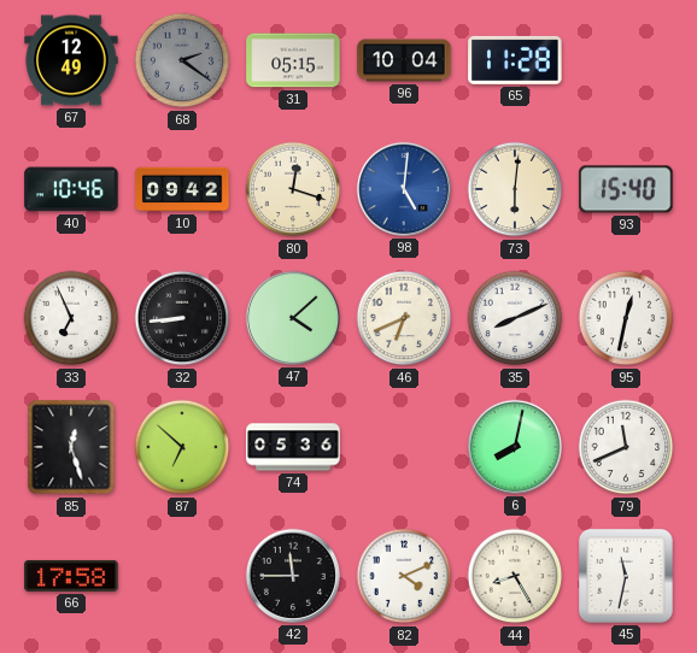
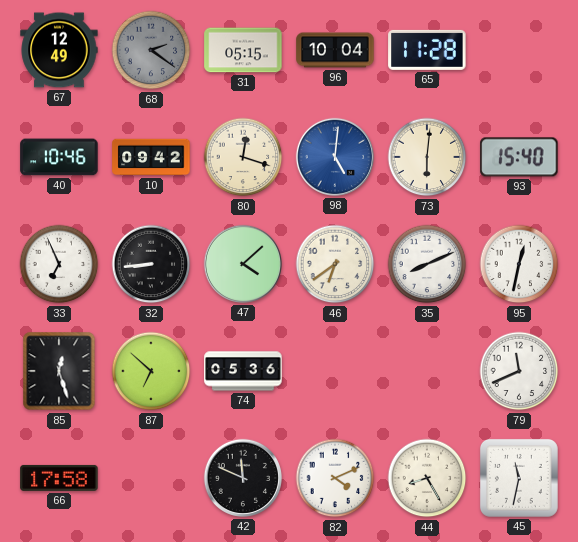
46: 6:41 -> 6:39 (335, 264)
6: 8:02 -> none (515, 447)
42: 11:45 -> 11:49 (243, 478)
